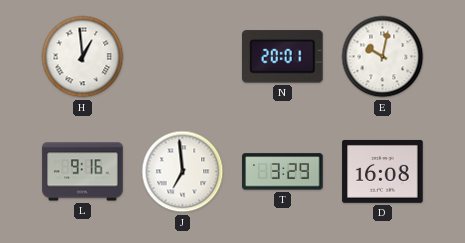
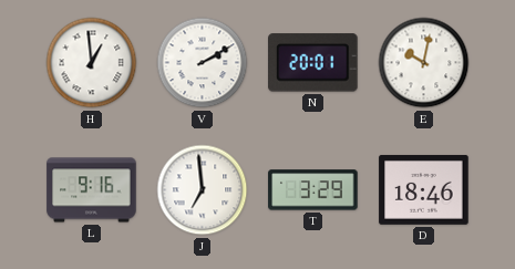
V: none -> 2:10 (203, 63)
D: 16:08 -> 18:46 (424, 189)
